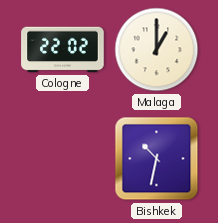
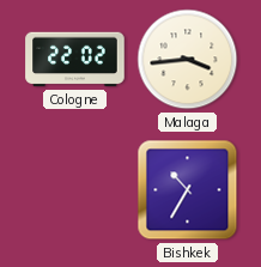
Malaga: 1:00 -> 3:44 (188, 60)
Bishkek: 10:32 -> 10:35 (188, 190)
